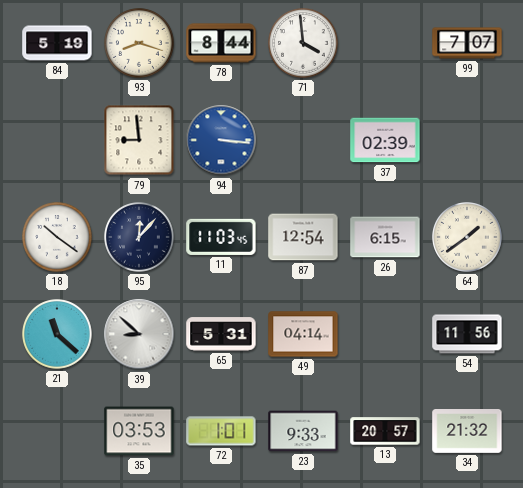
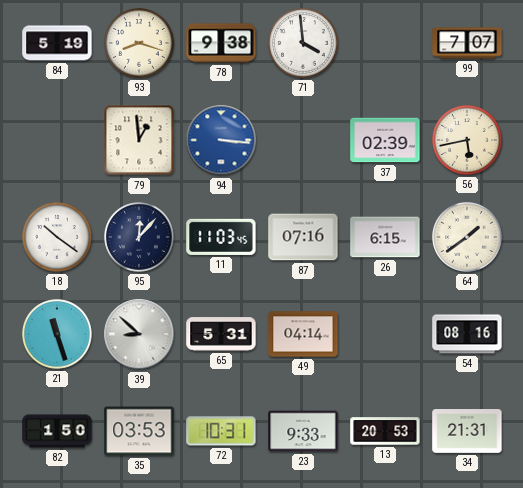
78: 8:44 -> 9:38 (221, 43)
79: 8:59 -> 12:59 (139, 140)
56: none -> 5:43 (467, 140)
87: 12:54 -> 07:16 (303, 237)
21: 11:22 -> 11:27 (57, 334)
54: 11:56 -> 08:16 (467, 334)
82: none -> 1:50 (57, 431)
72: 1:01 -> 10:31 (221, 431)
13: 20:57 -> 20:53 (385, 431)
34: 21:32 -> 21:31 (467, 432)
